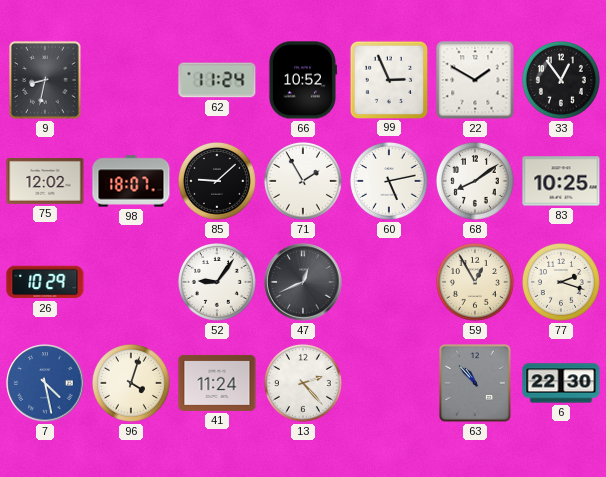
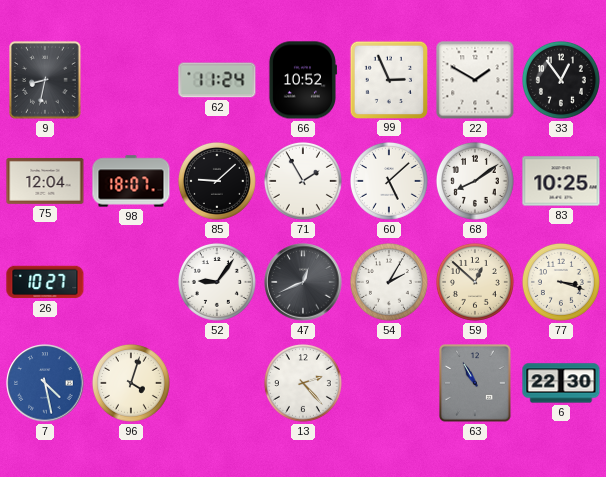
75: 12:02 -> 12:04 (45, 181)
60: 5:13 -> 5:08 (389, 181)
26: 10:29 -> 10:27 (45, 282)
54: none -> 2:05 (389, 282)
59: 12:55 -> 12:52 (475, 282)
77: 2:18 -> 3:18 (561, 282)
41: 11:24 -> none (217, 383)
63: 10:53 -> 10:55 (476, 383)
